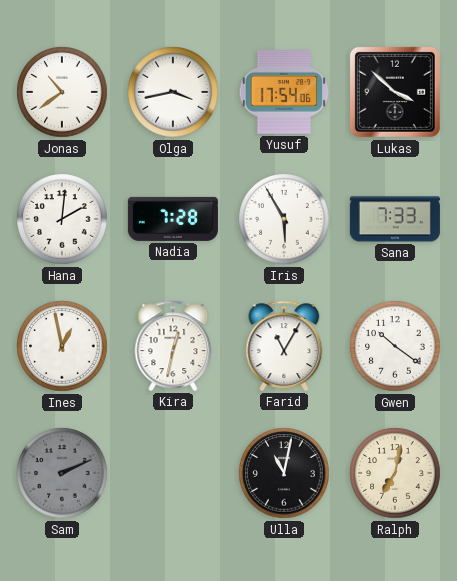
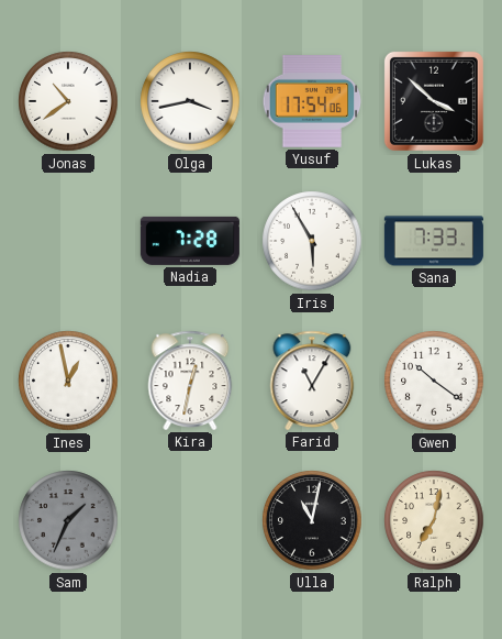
Hana: 2:01 -> none (62, 219)
Sam: 2:11 -> 1:34 (68, 520)
